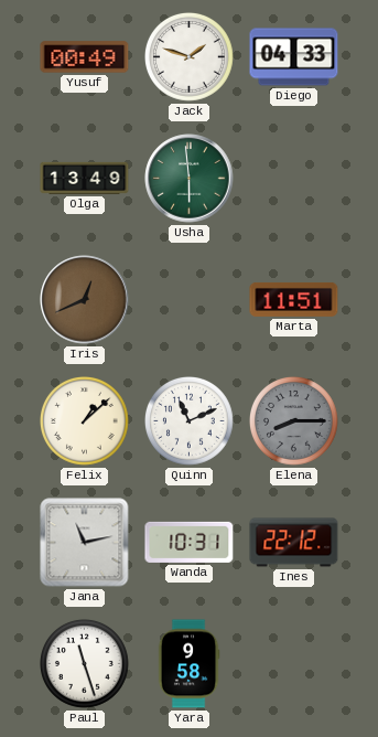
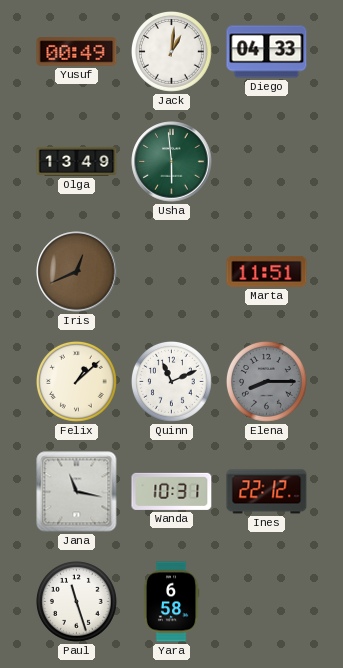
Jack: 1:48 -> 1:01 (172, 52)
Jana: 11:13 -> 11:17 (77, 492)
Yara: 9:58 -> 6:58 (171, 602)
